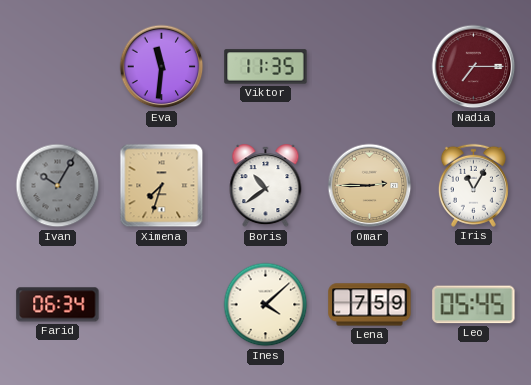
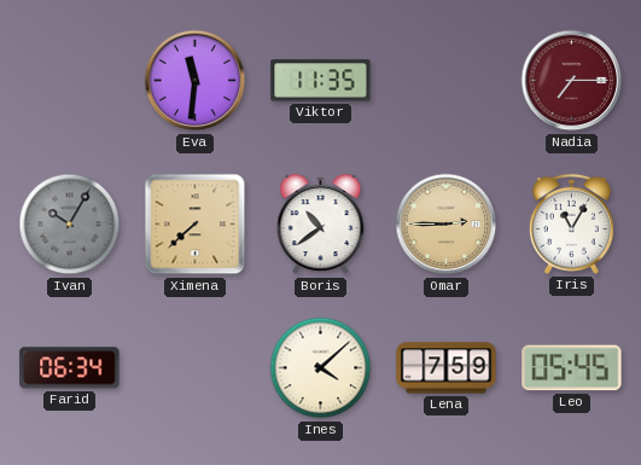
Ximena: 7:33 -> 7:38 (196, 225)
